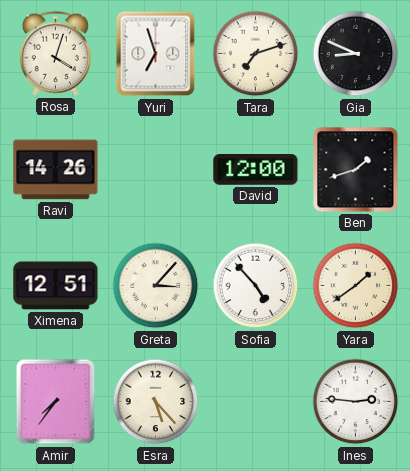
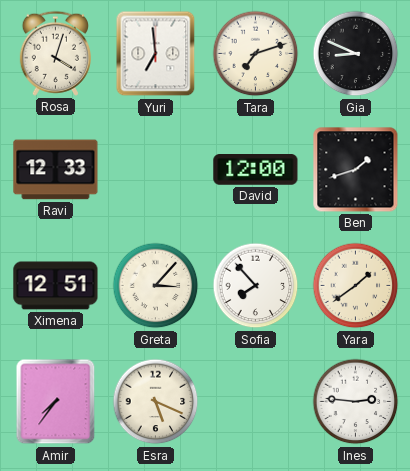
Yuri: 6:57 -> 6:59 (156, 54)
Ravi: 14:26 -> 12:33 (56, 170)
Sofia: 4:53 -> 7:53 (256, 286)
Esra: 5:23 -> 5:19 (156, 402)
